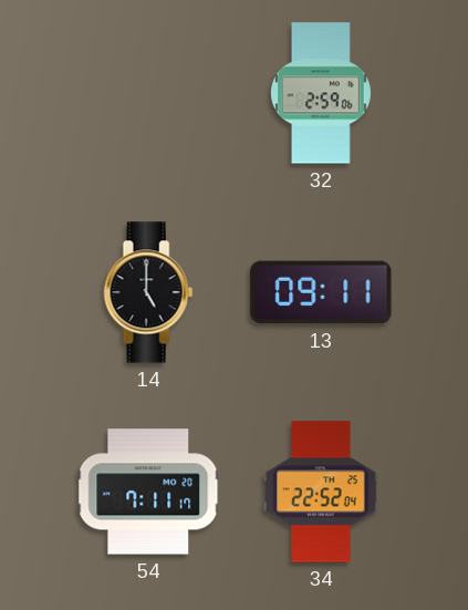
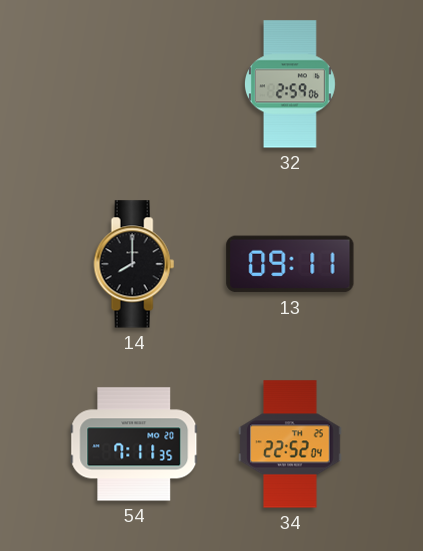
14: 5:00 -> 8:00 (134, 264)
54: 7:11:17 -> 7:11:35 (134, 444)
